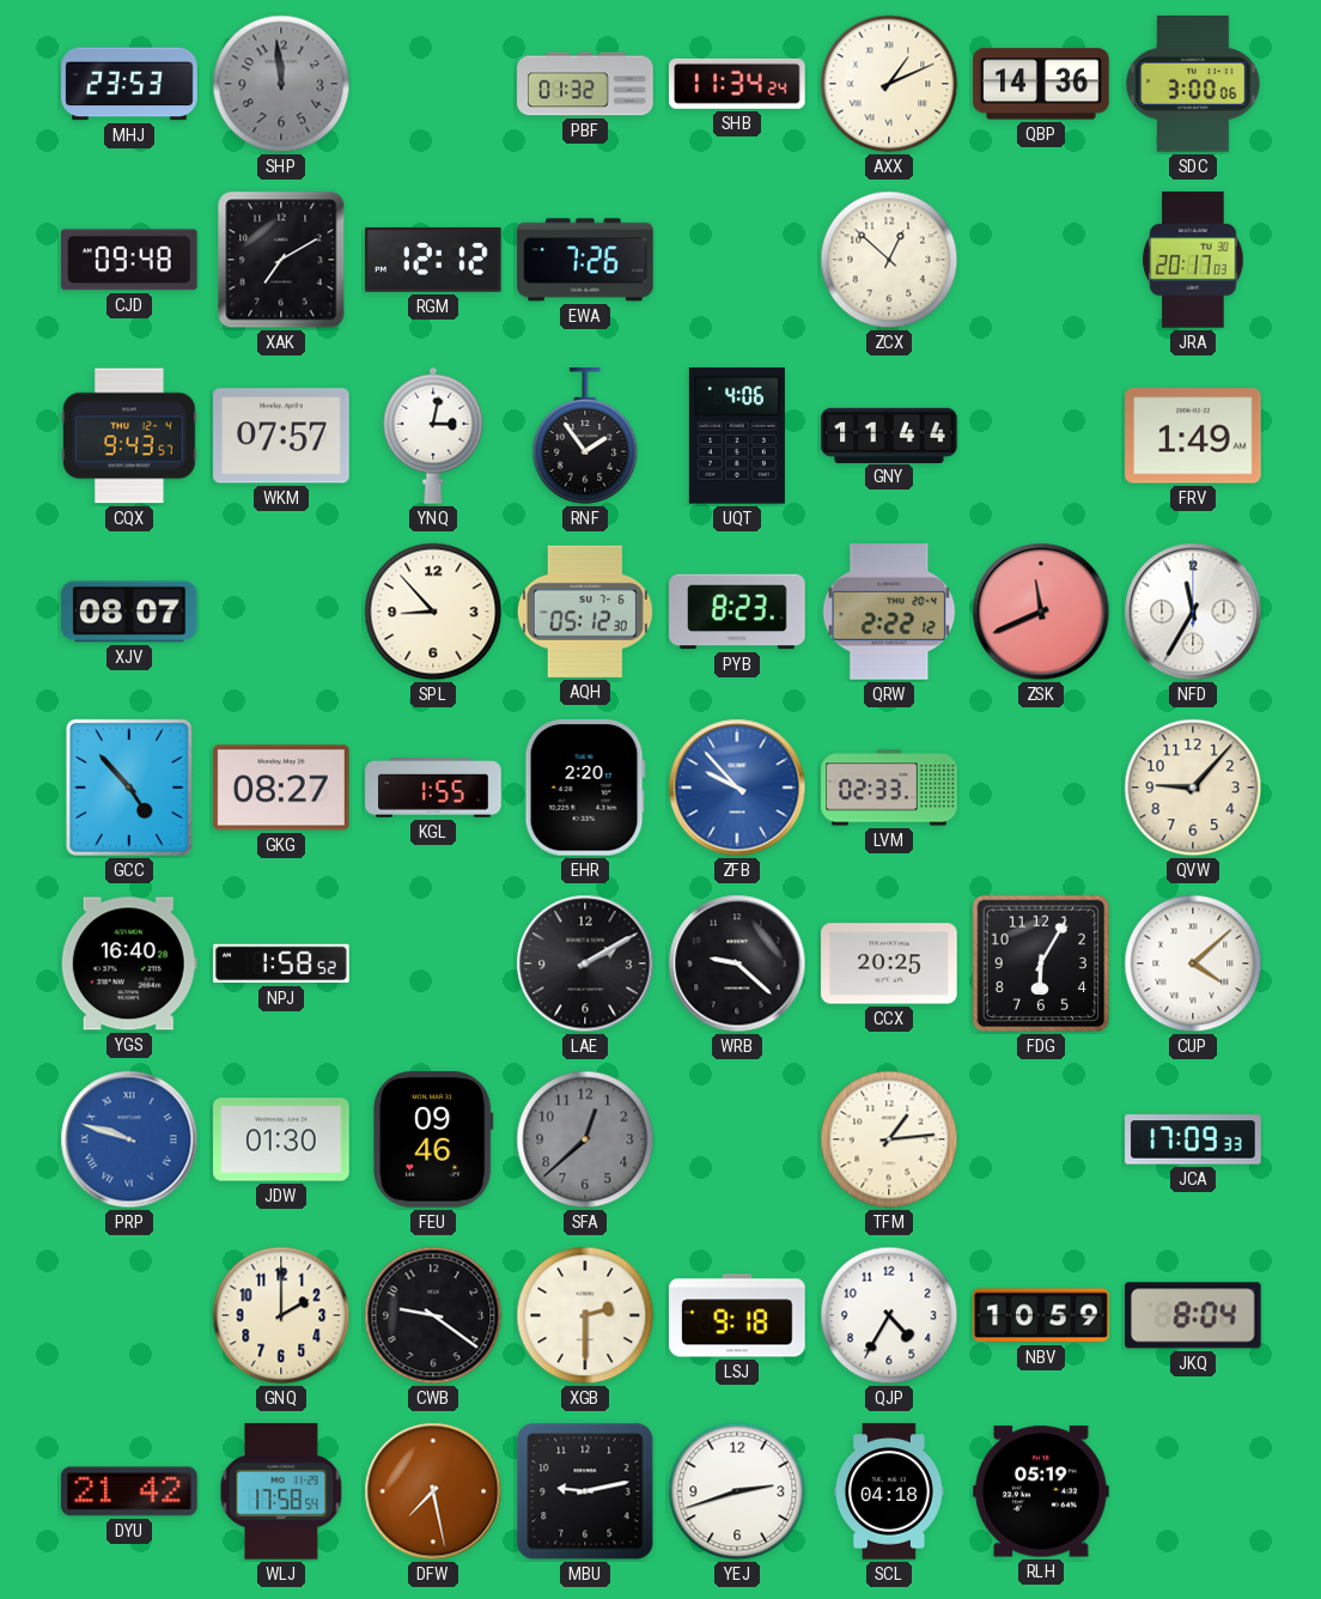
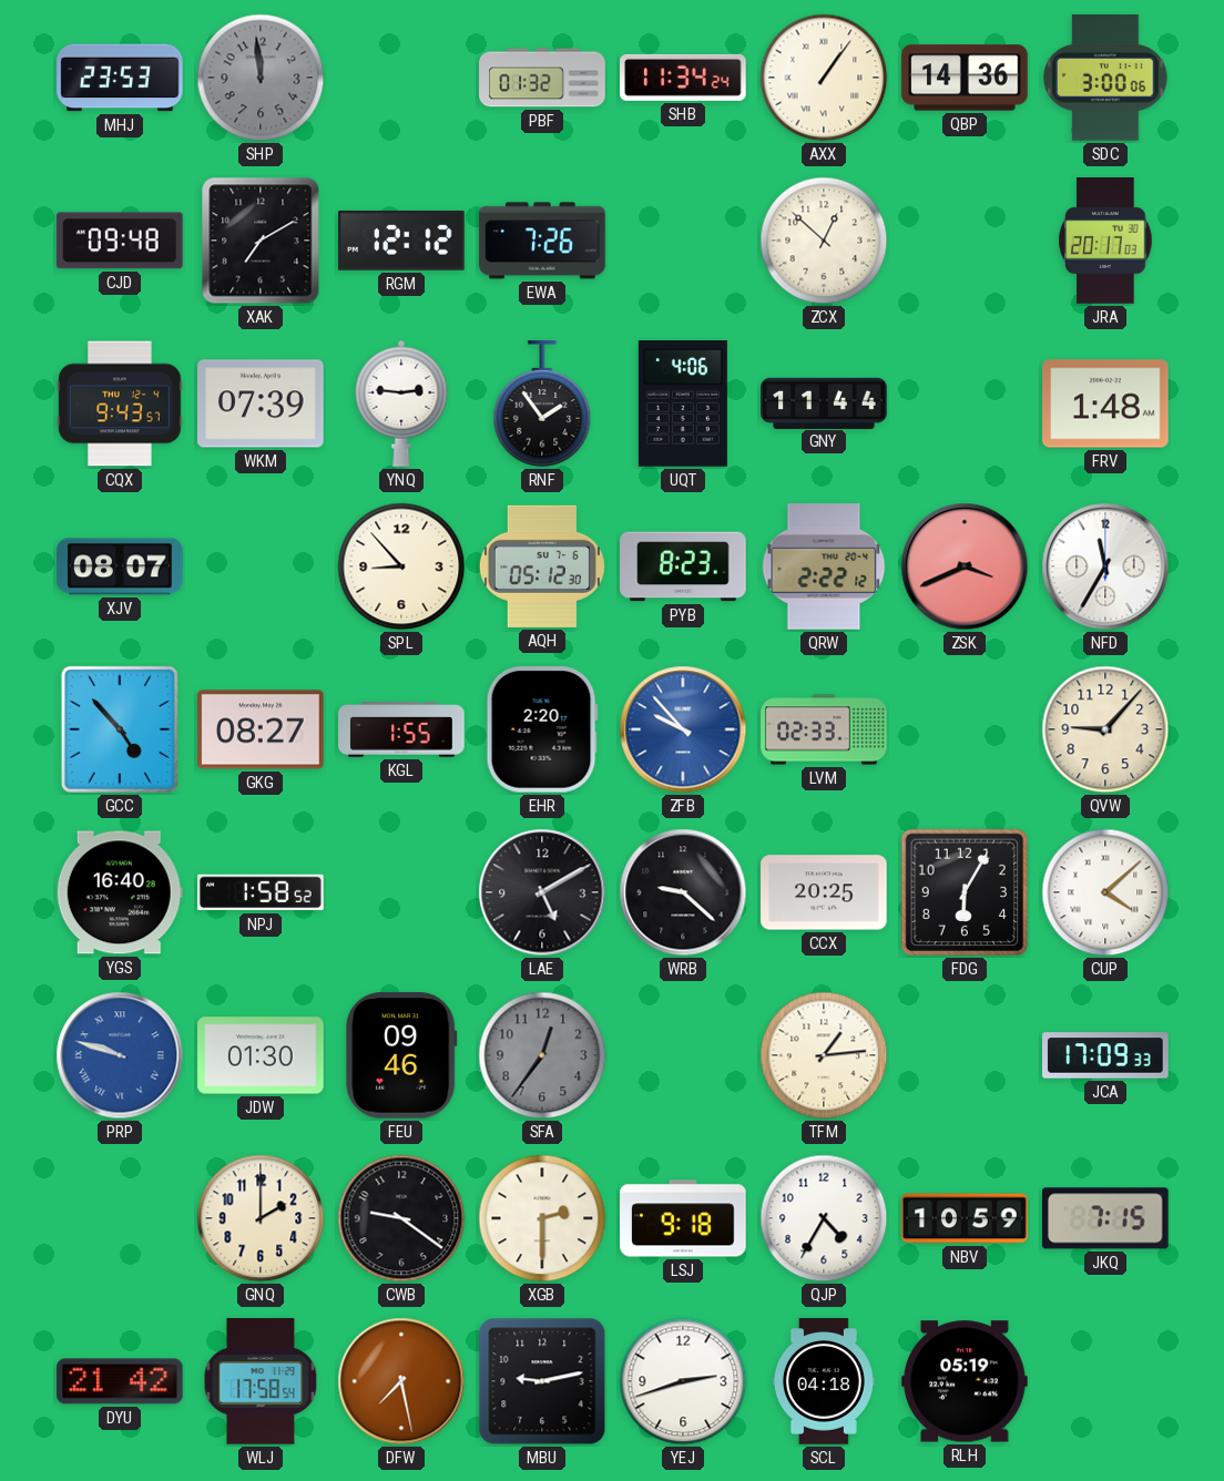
AXX: 1:11 -> 1:06 (824, 78)
WKM: 07:57 -> 07:39 (261, 404)
YNQ: 3:02 -> 2:46 (401, 404)
FRV: 1:49 -> 1:48 (1105, 404)
ZSK: 11:41 -> 3:41 (965, 566)
LAE: 2:10 -> 5:10 (542, 892)
SFA: 12:38 -> 12:36 (542, 1055)
JKQ: 8:04 -> 7:15 (1106, 1218)
